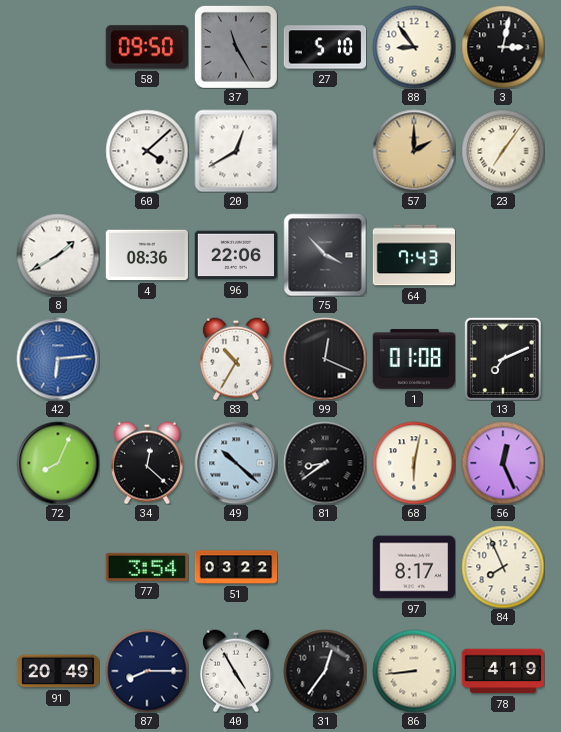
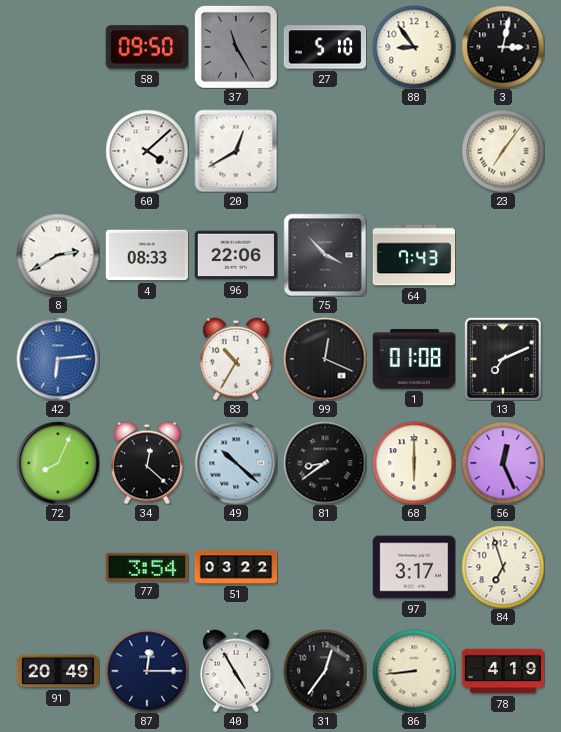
57: 2:00 -> none (414, 151)
8: 1:40 -> 2:40 (58, 255)
4: 08:36 -> 08:33 (146, 255)
68: 6:02 -> 6:00 (414, 463)
97: 8:17 -> 3:17 (413, 567)
84: 7:56 -> 6:57 (503, 567)
87: 8:15 -> 12:15 (147, 671)
